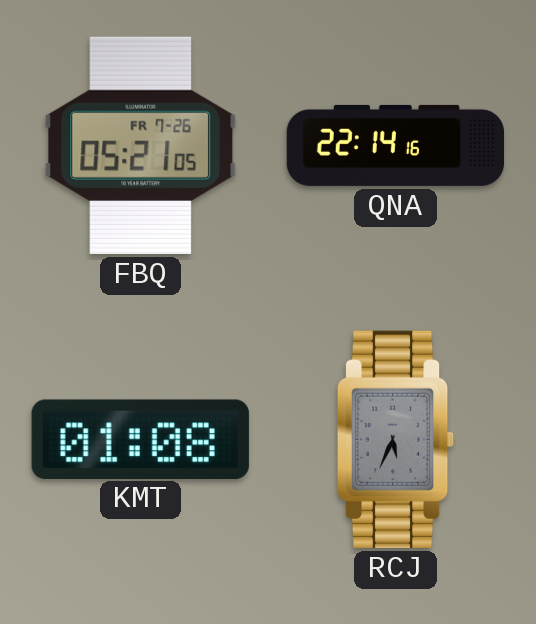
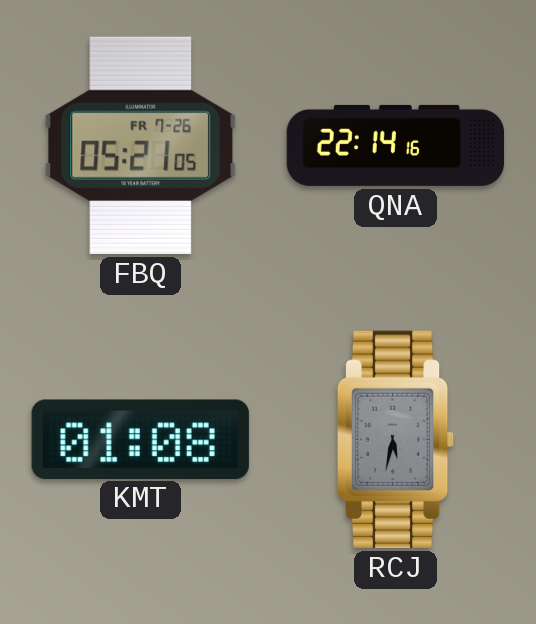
RCJ: 5:34 -> 5:32 (396, 439)
